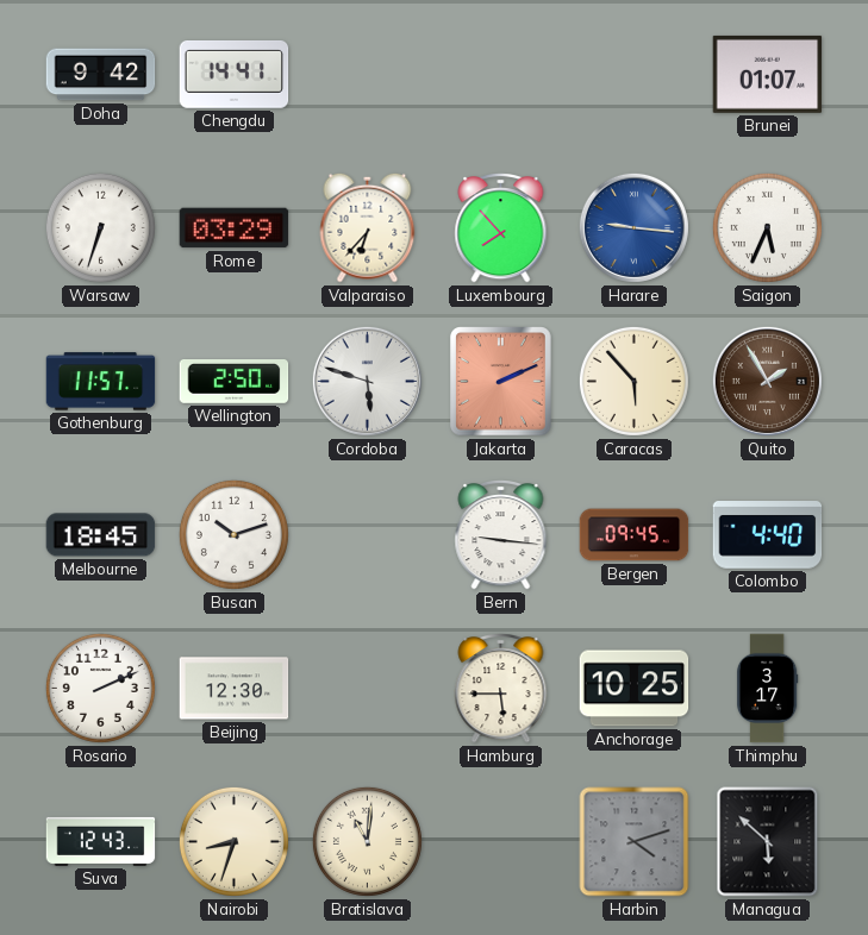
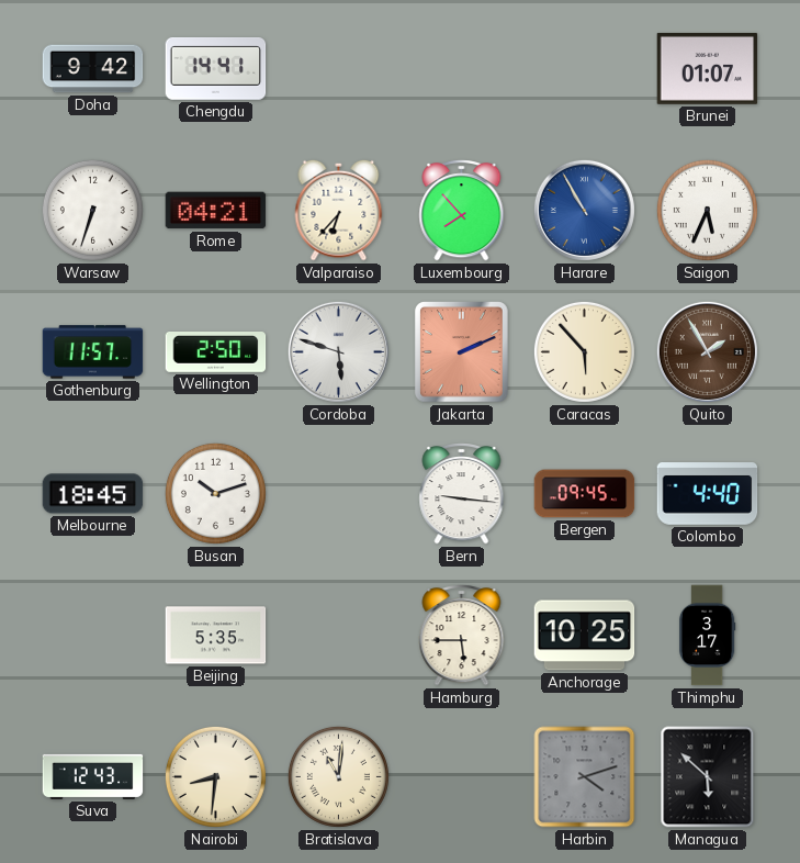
Rome: 03:29 -> 04:21 (216, 211)
Harare: 9:16 -> 10:55 (584, 210)
Rosario: 2:11 -> none (100, 688)
Beijing: 12:30 -> 5:35 (216, 636)
Nairobi: 8:33 -> 8:31 (215, 776)
